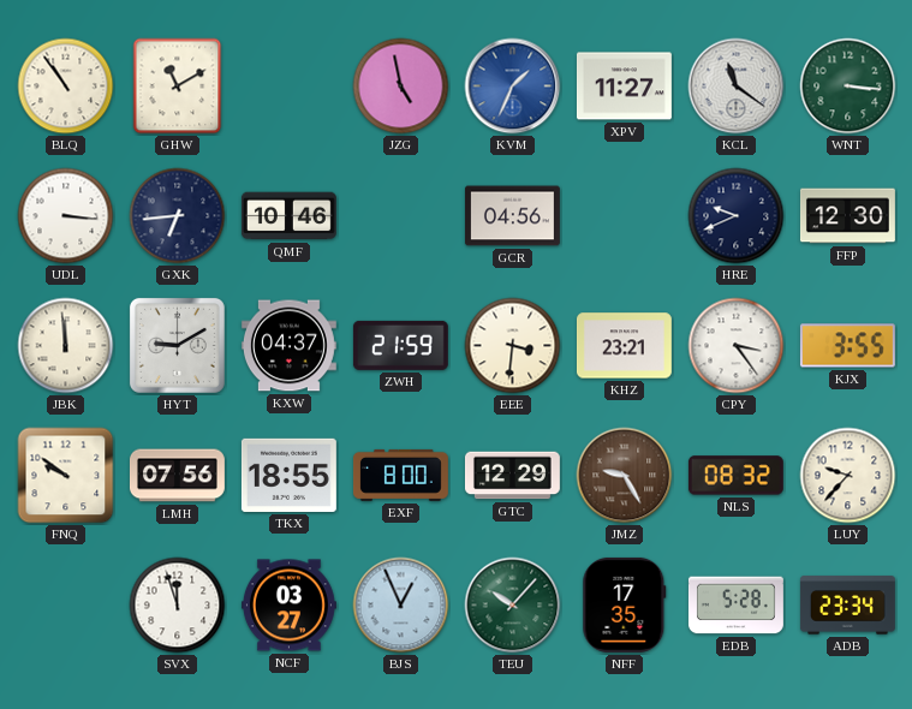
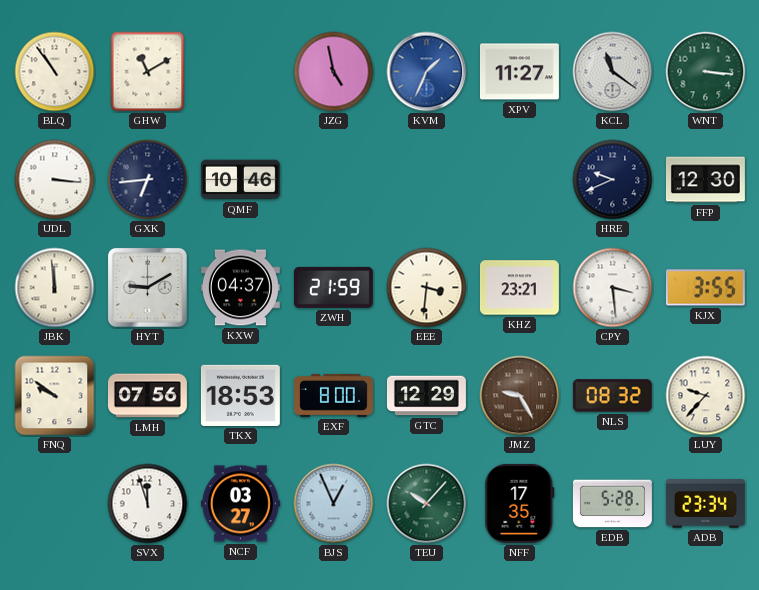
GCR: 04:56 -> none (512, 216)
CPY: 3:24 -> 3:29 (613, 288)
TKX: 18:55 -> 18:53 (240, 395)
